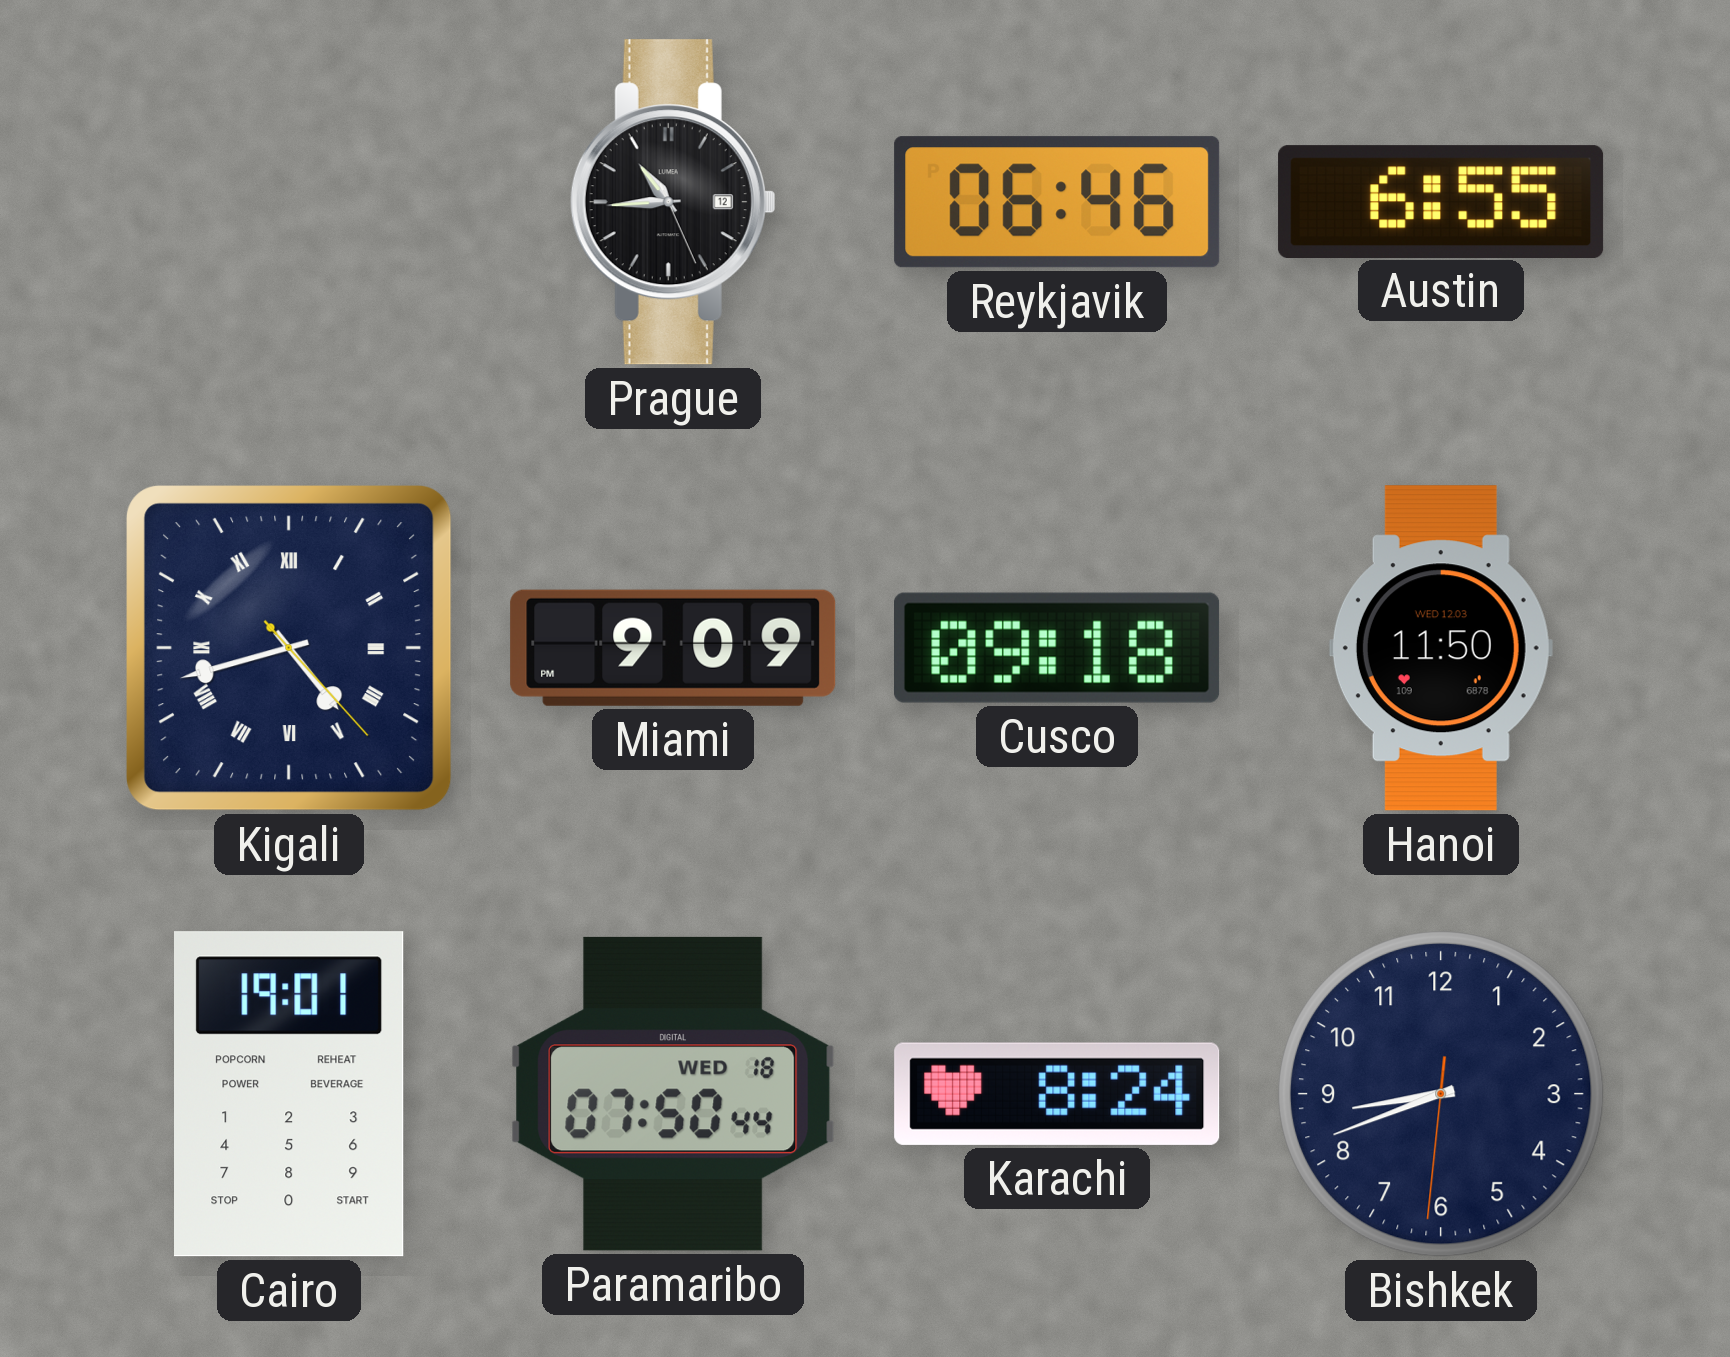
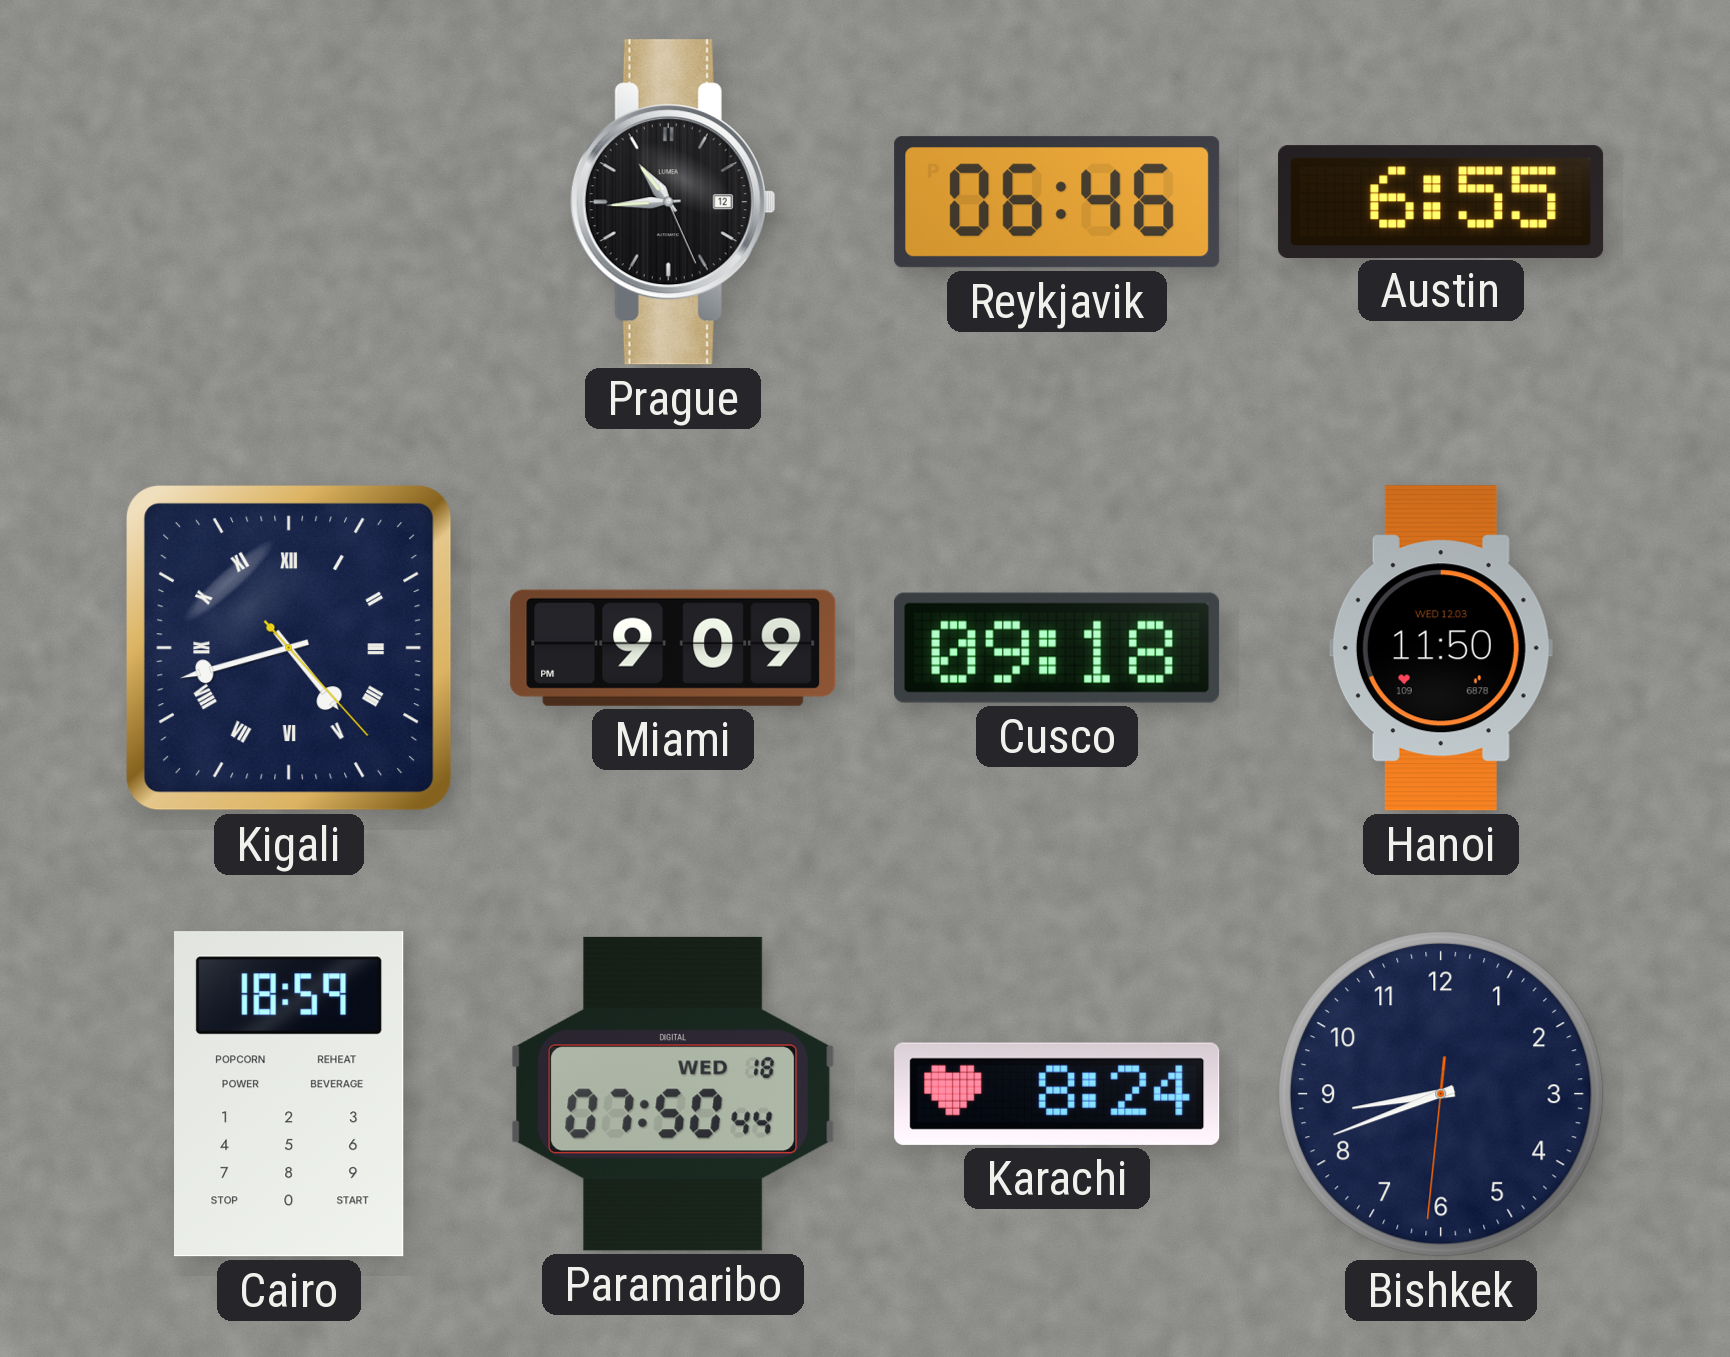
Cairo: 19:01 -> 18:59 (290, 1094)
